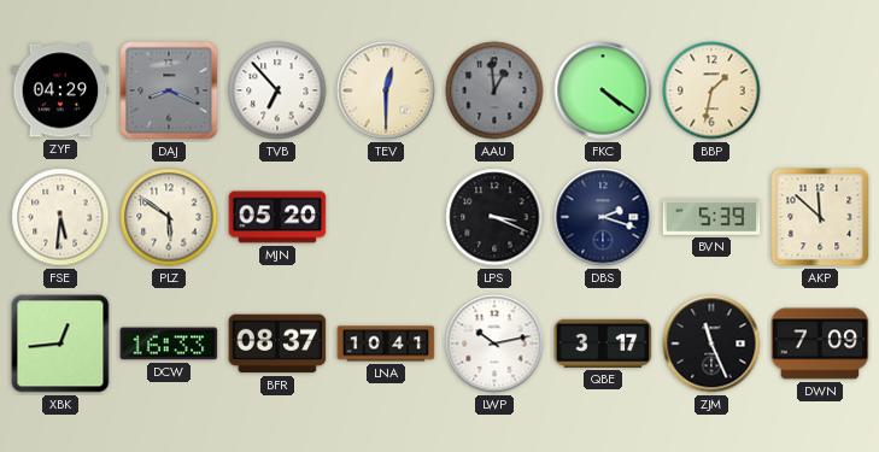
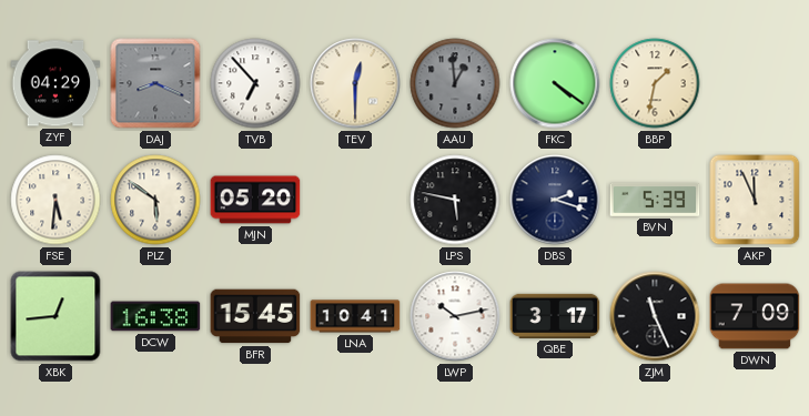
LPS: 3:19 -> 5:47 (455, 200)
AKP: 11:52 -> 11:56 (755, 200)
DCW: 16:33 -> 16:38 (155, 316)
BFR: 08:37 -> 15:45 (255, 316)
